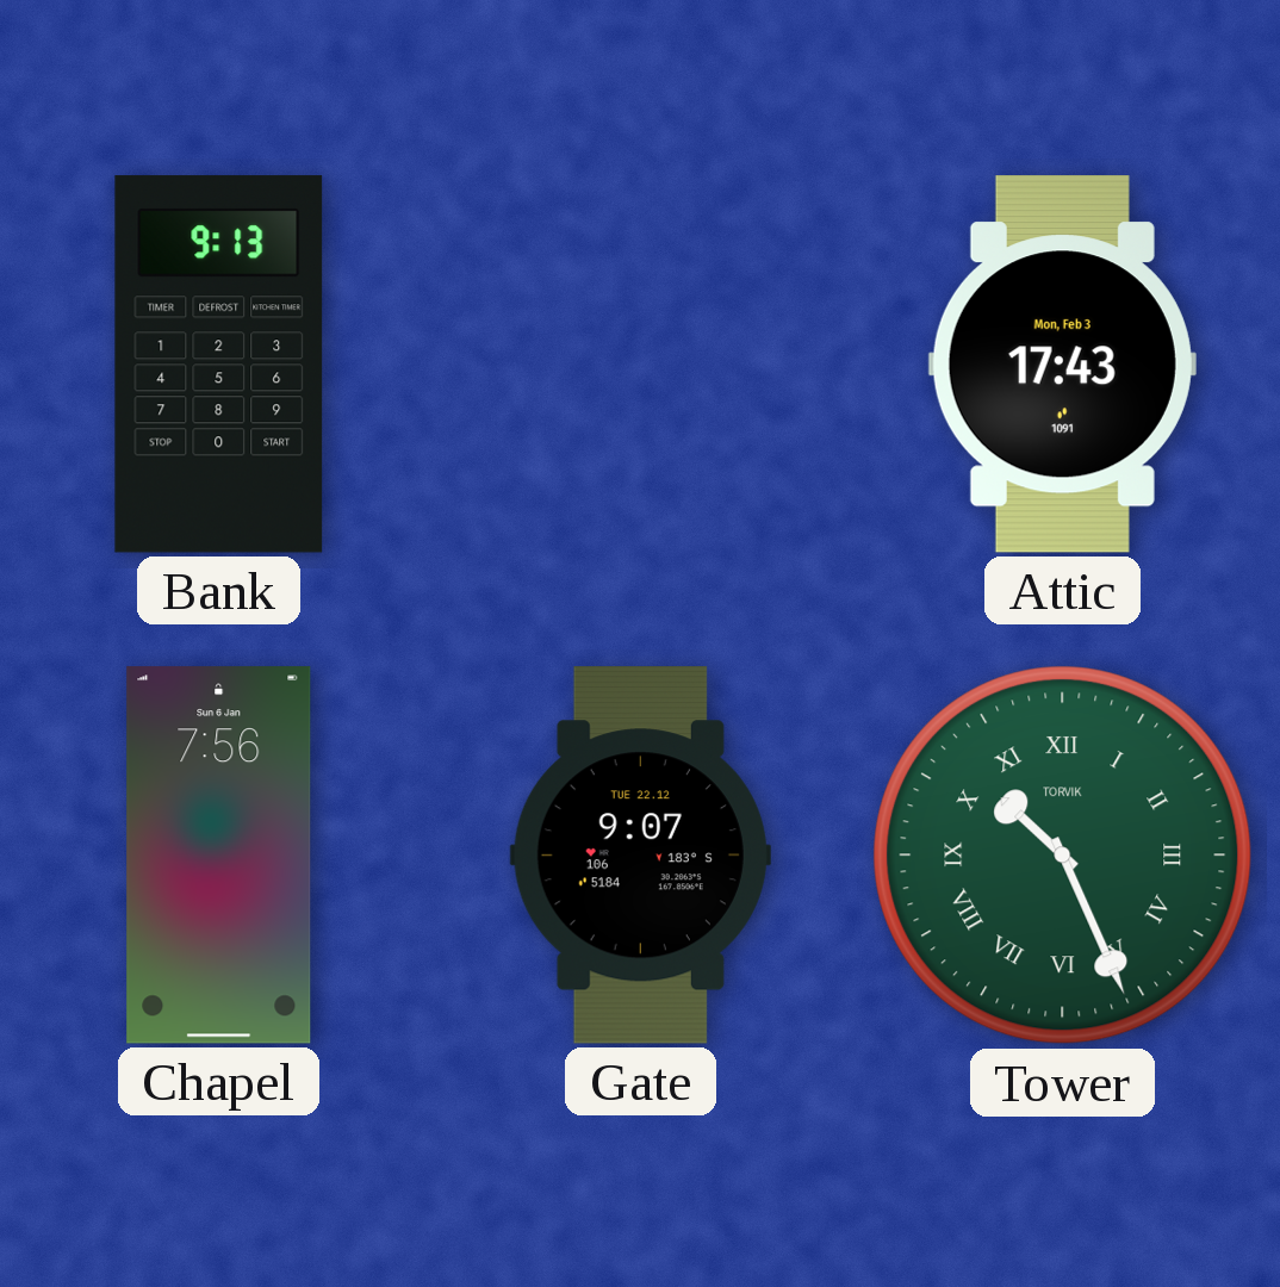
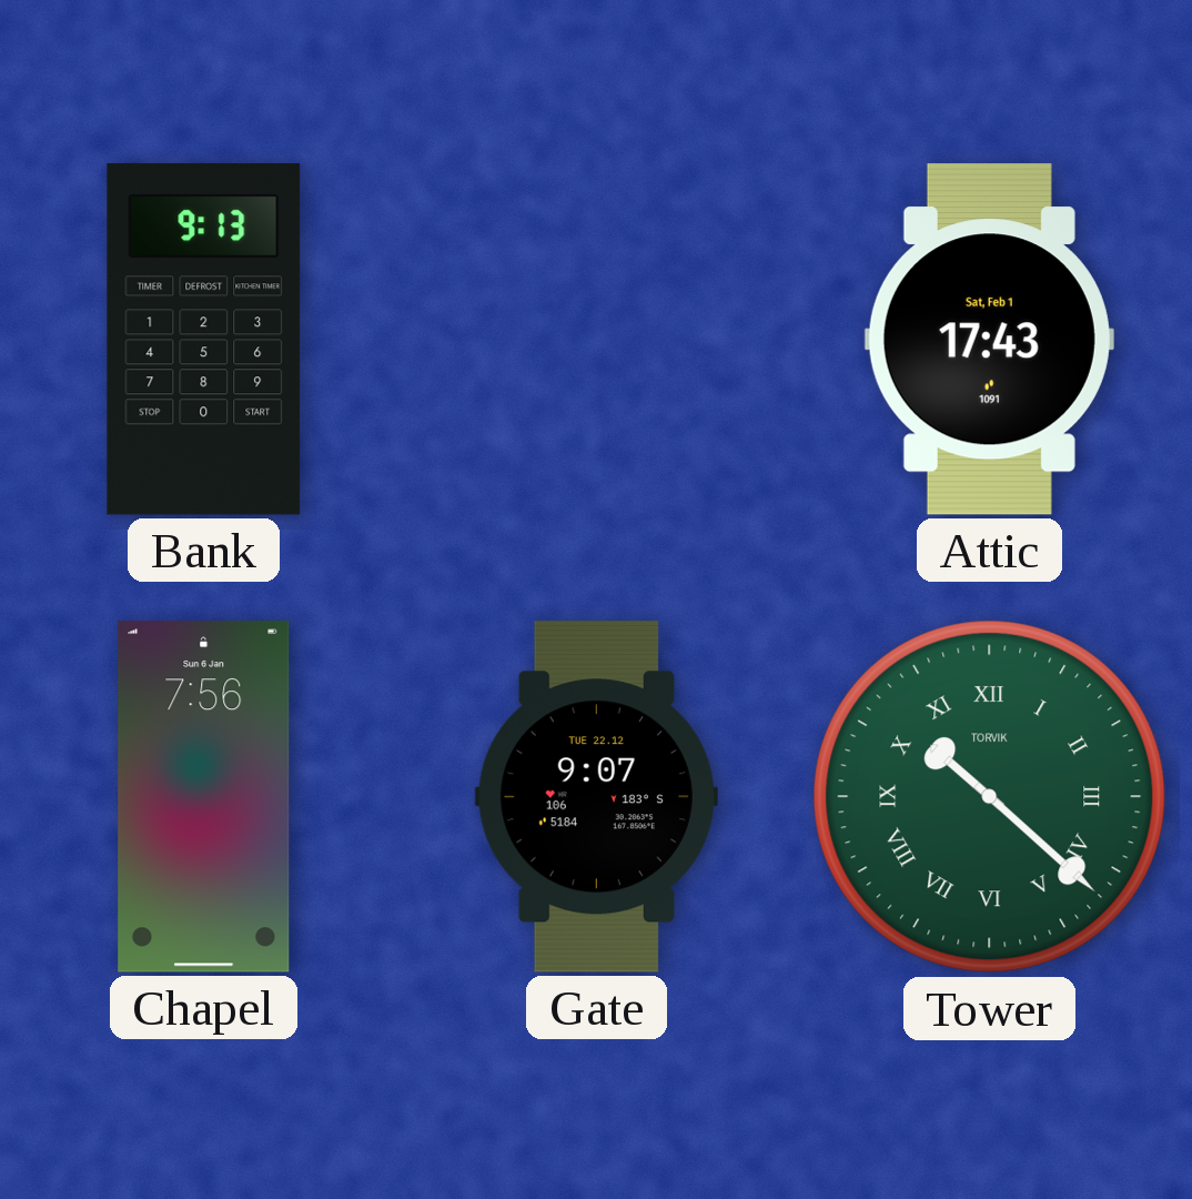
Attic date: Mon, Feb 3 -> Sat, Feb 1 (989, 340)
Tower: 10:26 -> 10:22 (990, 797)
